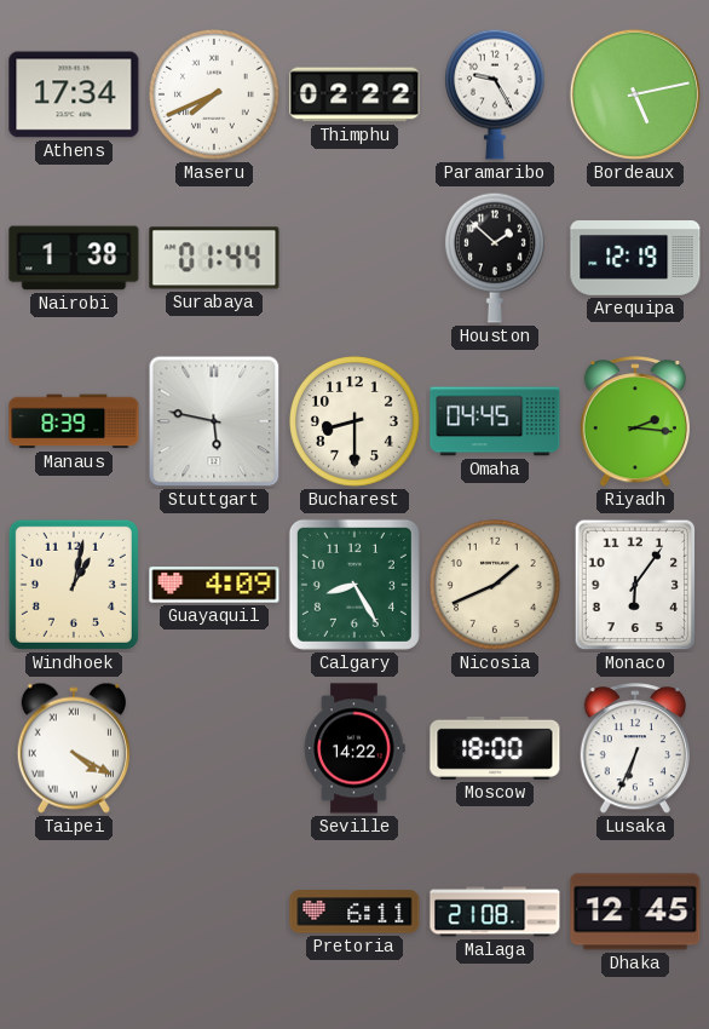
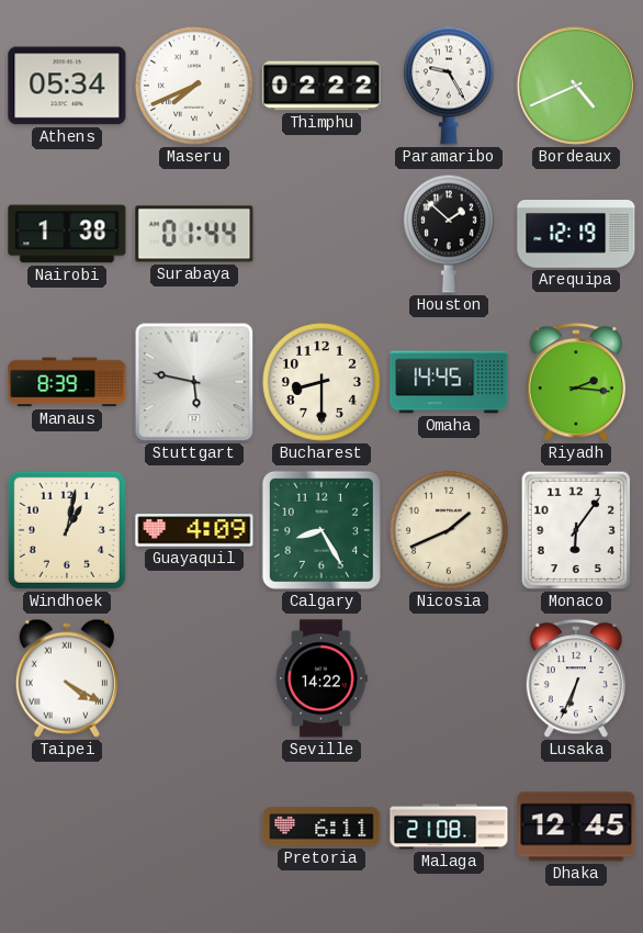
Athens: 17:34 -> 05:34 (67, 86)
Bordeaux: 5:13 -> 4:41 (576, 86)
Omaha: 04:45 -> 14:45 (449, 382)
Moscow: 18:00 -> none (495, 748)
